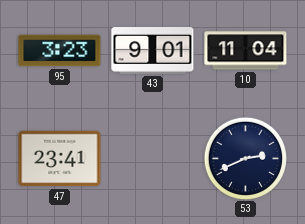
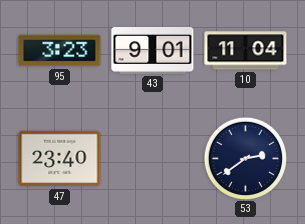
47: 23:41 -> 23:40 (60, 159)
53: 2:41 -> 2:39 (245, 158)
